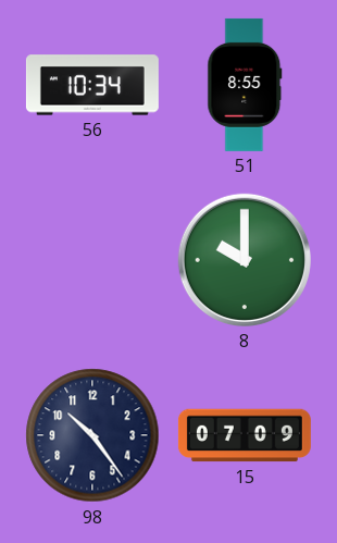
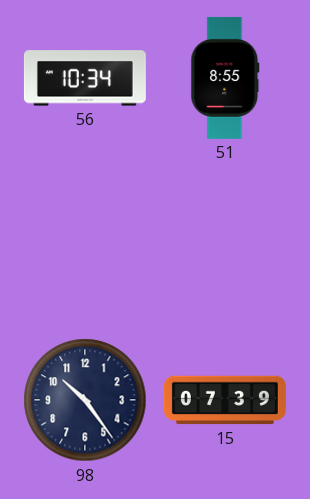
8: 10:00 -> none (245, 260)
15: 07:09 -> 07:39 (225, 400)
